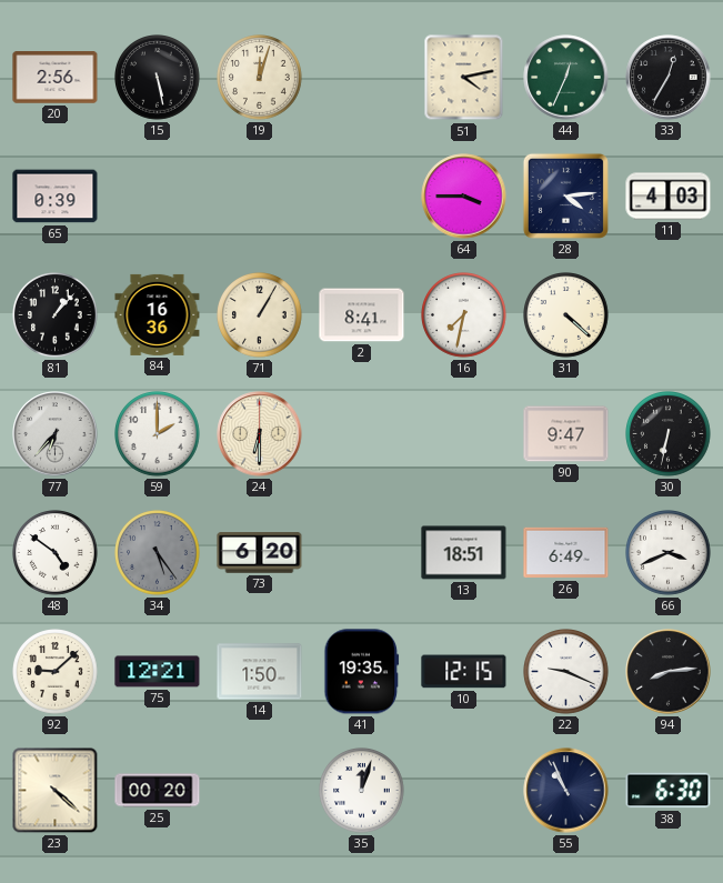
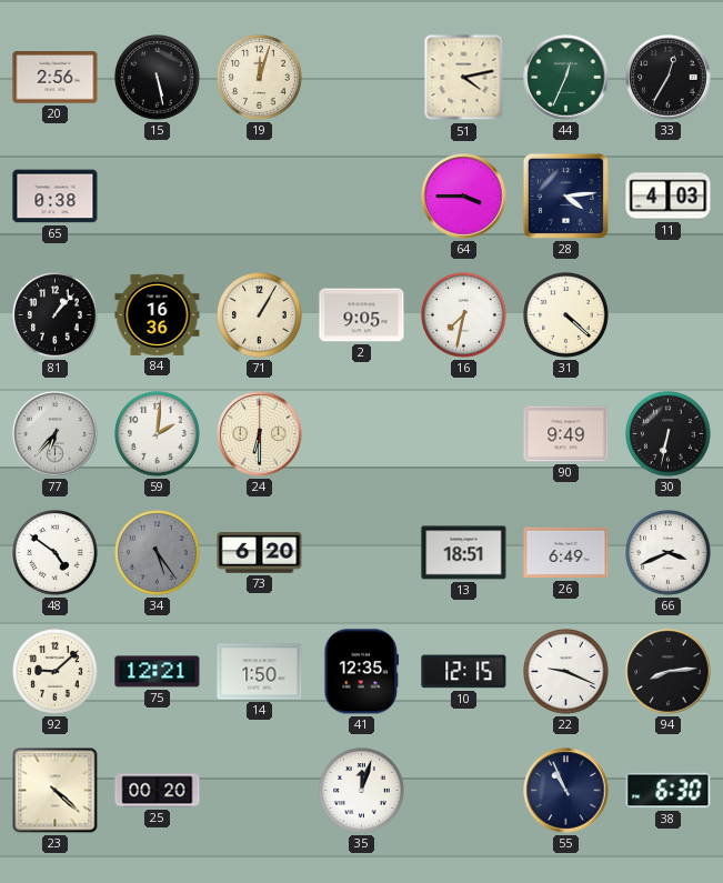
65: 0:39 -> 0:38 (56, 197)
2: 8:41 -> 9:05 (362, 315)
59: 2:00 -> 2:01 (158, 434)
90: 9:47 -> 9:49 (566, 434)
41: 19:35 -> 12:35 (362, 672)
